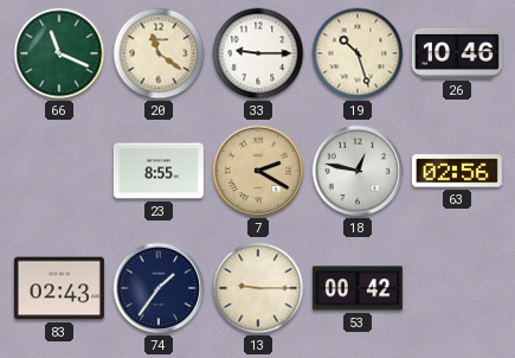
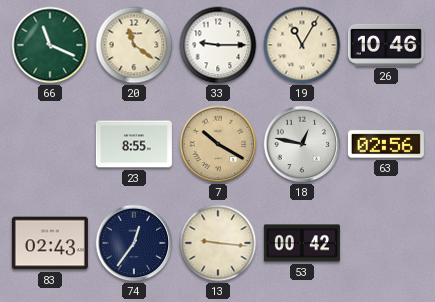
19: 10:27 -> 11:05 (302, 45)
7: 2:20 -> 10:20 (218, 144)
74: 1:36 -> 12:36 (134, 243)
13: 9:15 -> 9:16 (218, 243)
